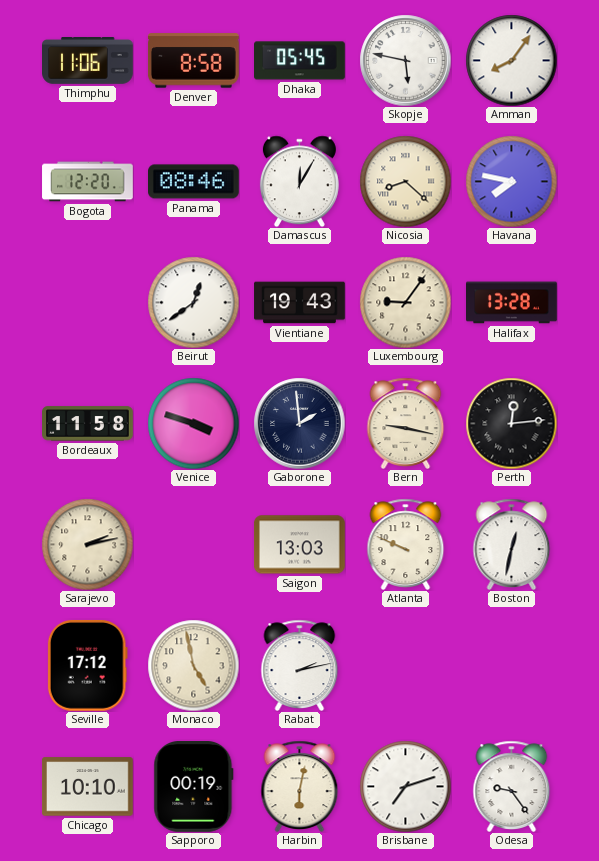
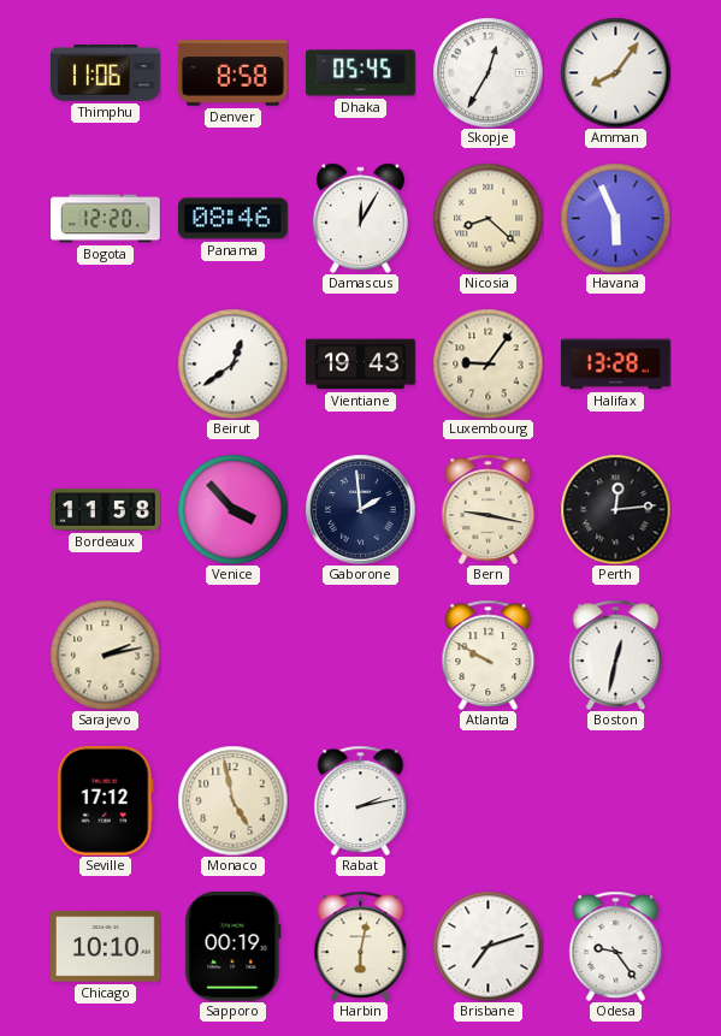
Skopje: 5:47 -> 12:35 (487, 72)
Havana: 7:47 -> 5:56 (615, 218)
Venice: 3:48 -> 3:53 (232, 509)
Saigon: 13:03 -> none (299, 545)
Atlanta: 9:49 -> 9:50 (489, 655)
